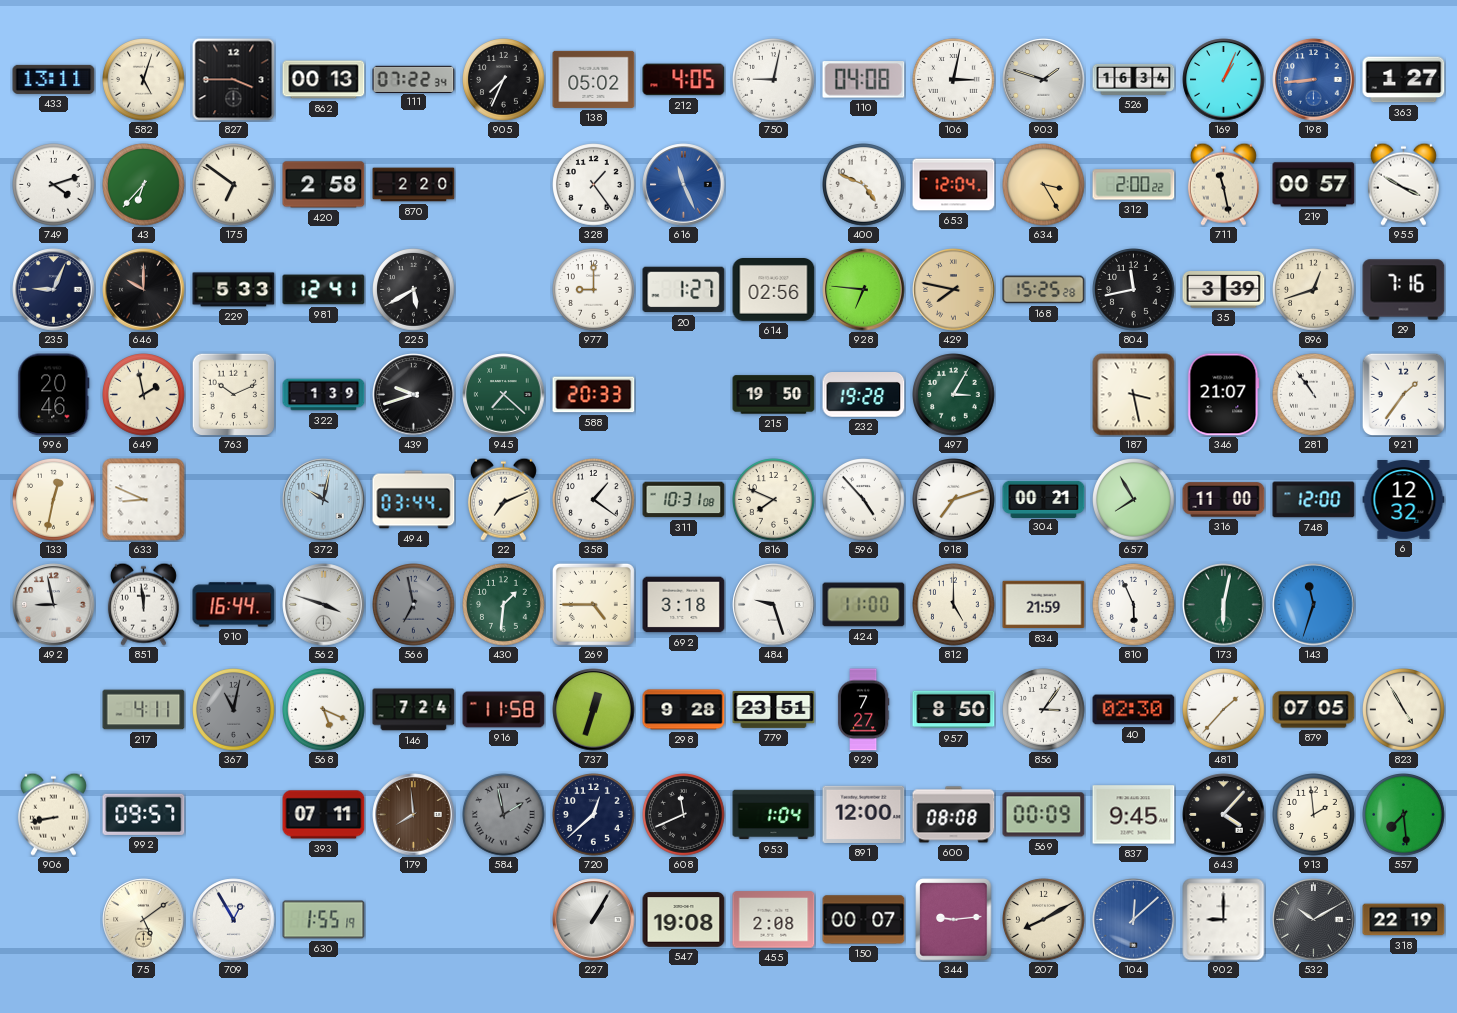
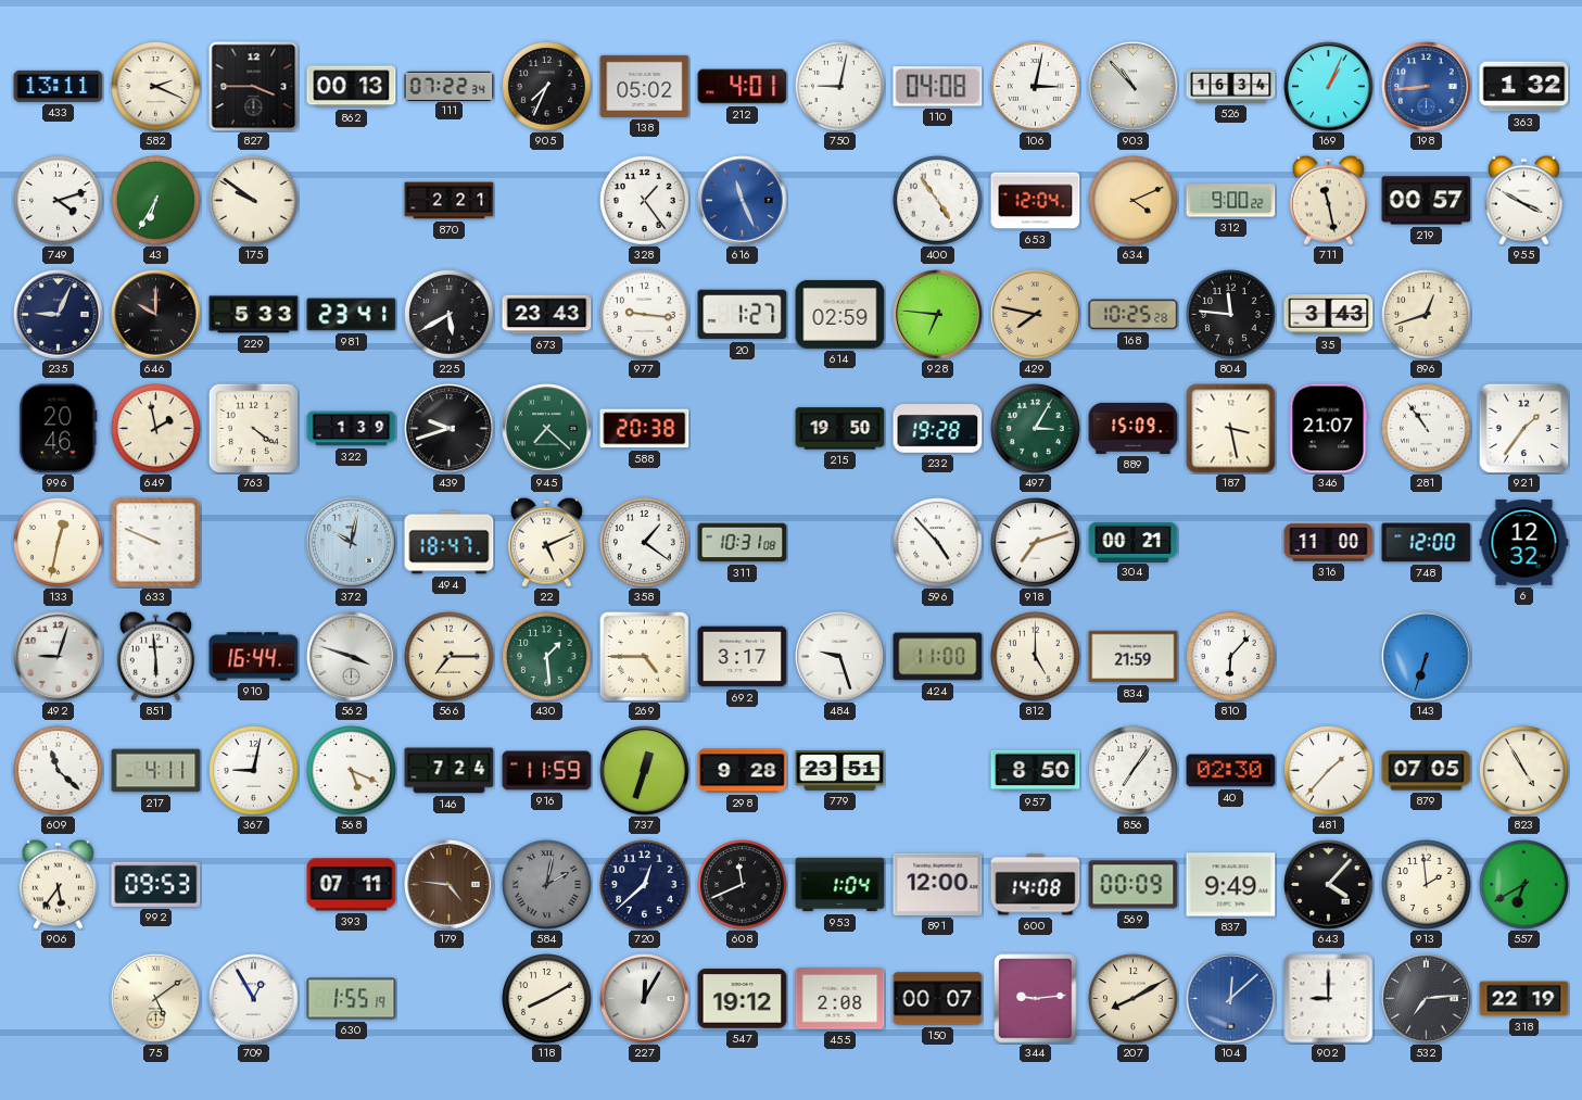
582: 5:03 -> 2:19 (156, 87)
212: 4:05 -> 4:01 (743, 87)
903: 1:48 -> 10:53 (1134, 87)
363: 1:27 -> 1:32 (1524, 87)
43: 6:37 -> 6:35 (156, 201)
175: 6:51 -> 9:51 (254, 201)
420: 2:58 -> none (324, 185)
870: 2:20 -> 2:21 (450, 201)
400: 4:49 -> 4:54 (938, 201)
634: 3:25 -> 4:11 (1134, 201)
312: 2:00 -> 9:00 (1231, 201)
981: 12:41 -> 23:41 (352, 315)
673: none -> 23:43 (547, 315)
977: 9:00 -> 9:16 (645, 315)
614: 02:56 -> 02:59 (840, 315)
168: 15:25 -> 10:25 (1134, 315)
804: 11:43 -> 11:46 (1231, 315)
35: 3:39 -> 3:43 (1329, 315)
29: 7:16 -> none (1404, 290)
763: 10:11 -> 4:21 (253, 428)
588: 20:33 -> 20:38 (645, 429)
889: none -> 15:09 (1134, 428)
633: 8:49 -> 9:49 (156, 543)
494: 03:44 -> 18:47 (450, 543)
22: 7:11 -> 5:11 (546, 542)
816: 7:49 -> none (774, 500)
657: 7:55 -> none (1134, 500)
492: 8:58 -> 9:03 (59, 657)
851: 11:59 -> 5:59 (155, 656)
566: 6:58 -> 7:15 (450, 657)
566 dial: grey -> cream (450, 657)
430: 1:31 -> 1:29 (547, 657)
692: 3:18 -> 3:17 (743, 657)
810: 5:56 -> 6:07 (1231, 657)
173: 6:02 -> none (1224, 605)
143: 11:33 -> 6:33 (1427, 657)
609: none -> 11:22 (59, 771)
367: 11:02 -> 9:02 (254, 771)
367 dial: grey -> white (254, 771)
916: 11:58 -> 11:59 (547, 771)
929: 7:27 -> none (863, 710)
856: 3:06 -> 7:06 (1134, 771)
906: 8:43 -> 5:36 (58, 884)
992: 09:57 -> 09:53 (156, 884)
179: 7:59 -> 4:46 (450, 885)
584: 1:58 -> 2:02 (547, 885)
600: 08:08 -> 14:08 (1036, 885)
837: 9:45 -> 9:49 (1231, 885)
557: 7:29 -> 6:40 (1524, 885)
118: none -> 8:10 (547, 999)
227: 1:05 -> 12:05 (645, 999)
547: 19:08 -> 19:12 (743, 999)
532: 10:10 -> 7:14 (1427, 999)
